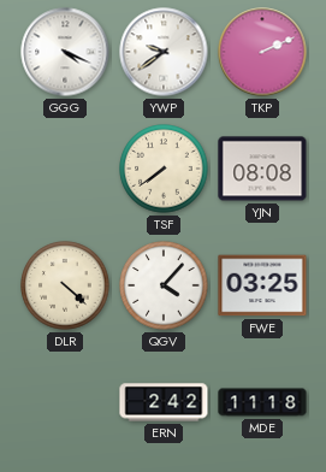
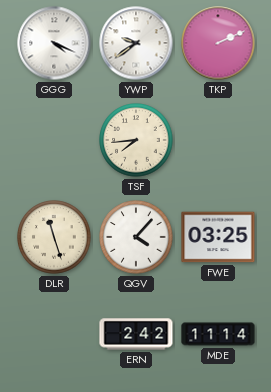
TSF: 7:39 -> 7:44 (136, 140)
YJN: 08:08 -> none (262, 169)
DLR: 4:22 -> 11:27 (54, 237)
MDE: 11:18 -> 11:14 (218, 334)
